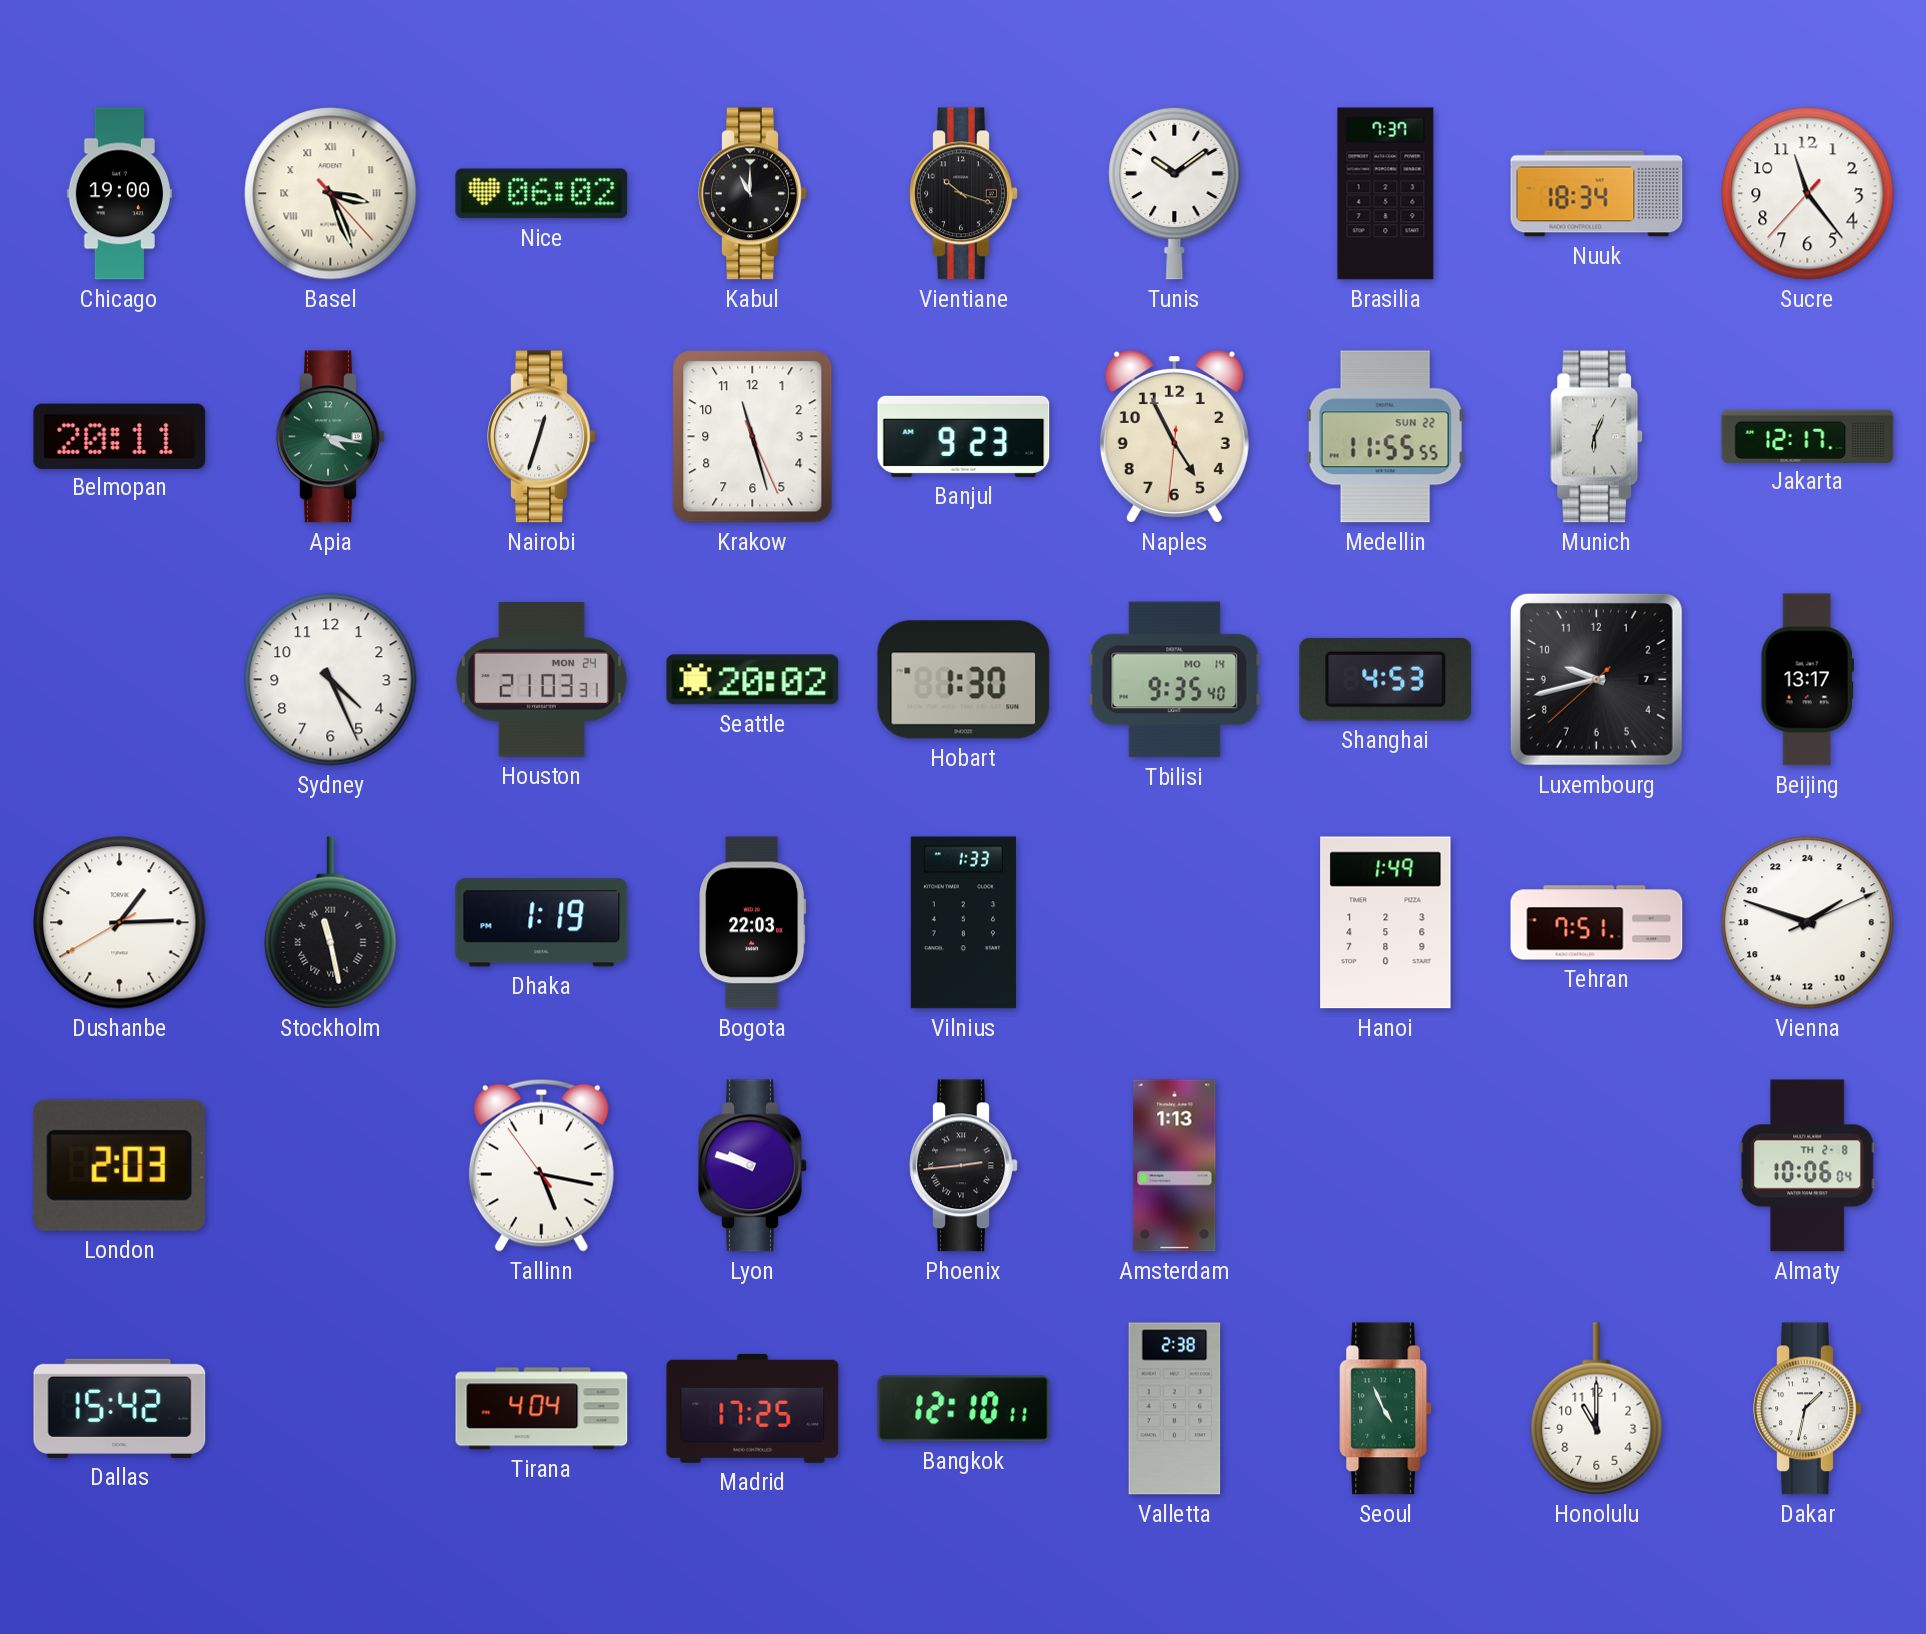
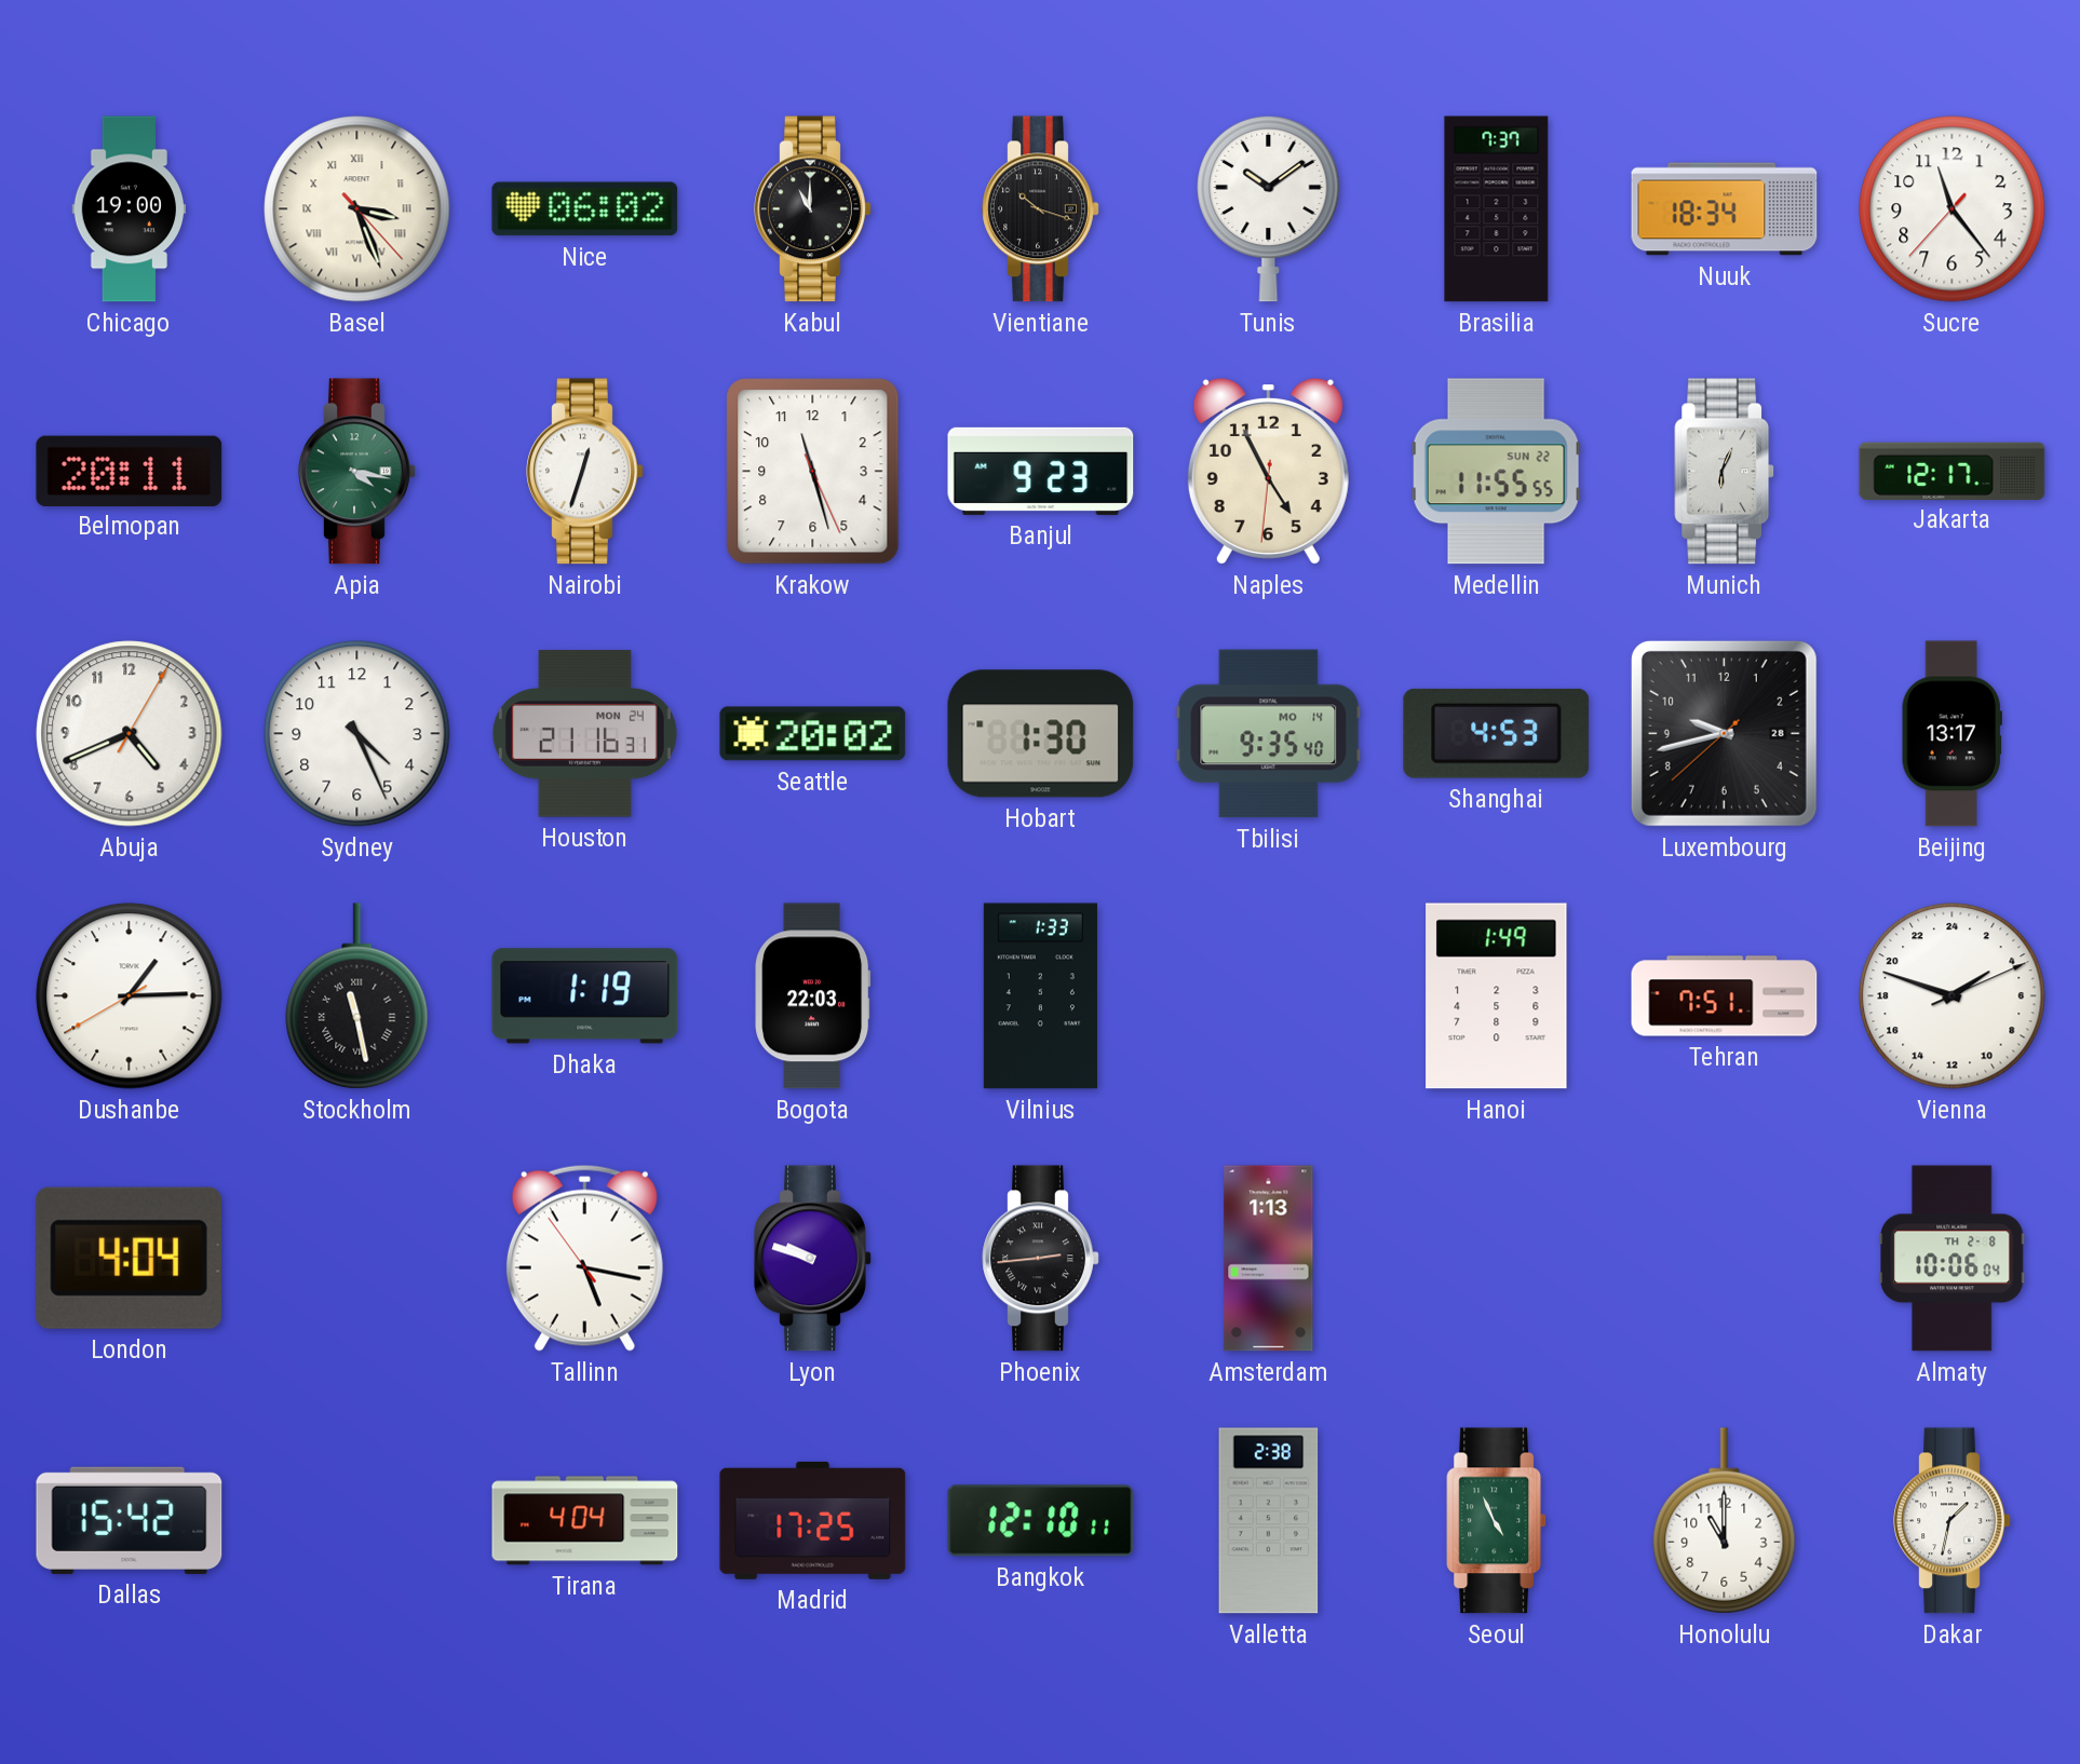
Abuja: none -> 4:41 (130, 734)
Houston: 21:03 -> 21:16 (584, 734)
Luxembourg date: 7 -> 28 (1724, 733)
London: 2:03 -> 4:04 (129, 1258)
